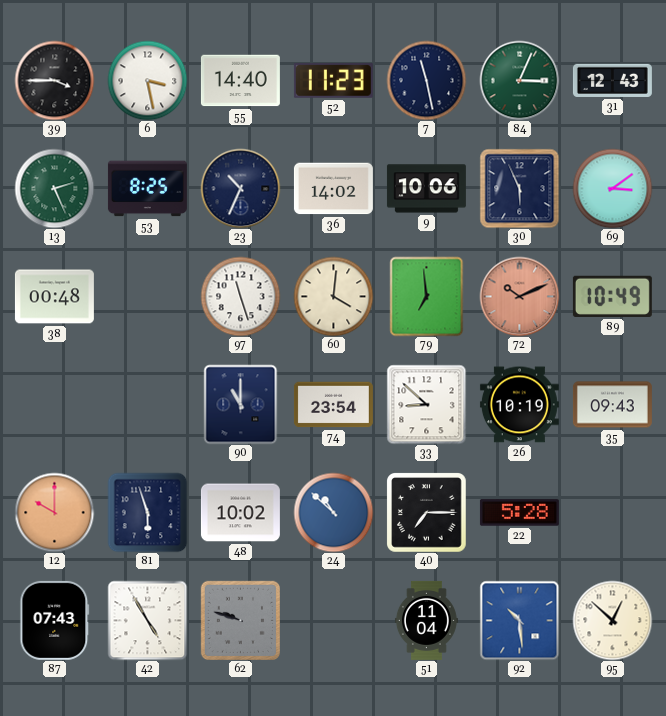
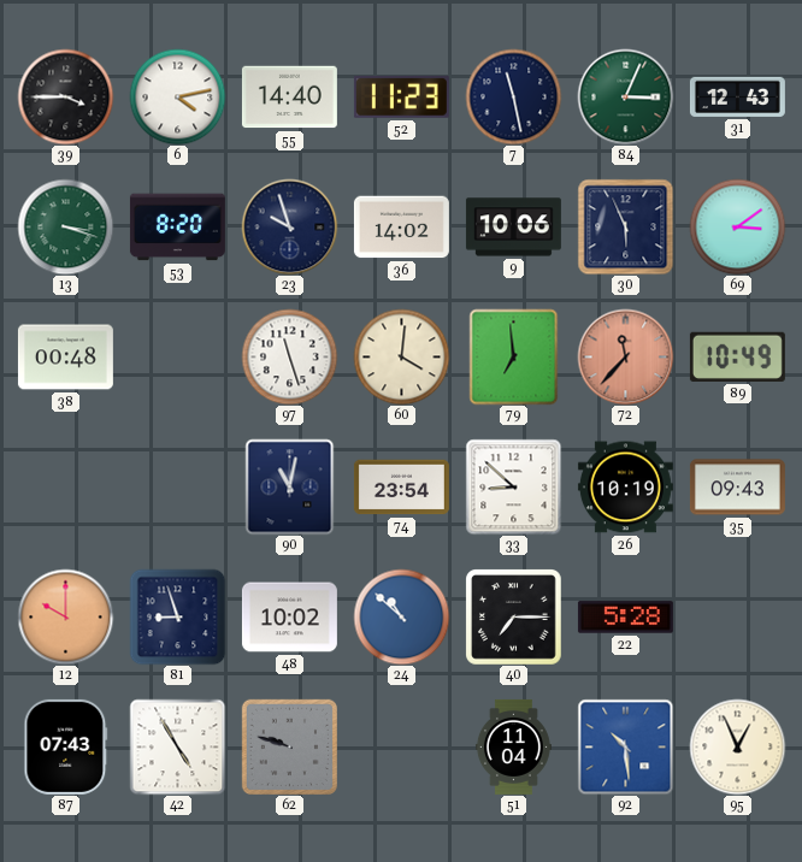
6: 3:28 -> 4:13 (177, 96)
13: 2:26 -> 3:18 (65, 226)
53: 8:25 -> 8:20 (177, 228)
23: 10:34 -> 9:57 (289, 226)
72: 10:11 -> 11:37 (625, 356)
90: 11:00 -> 11:02 (290, 486)
81: 5:57 -> 8:57 (177, 616)
95: 12:52 -> 12:56 (737, 746)
